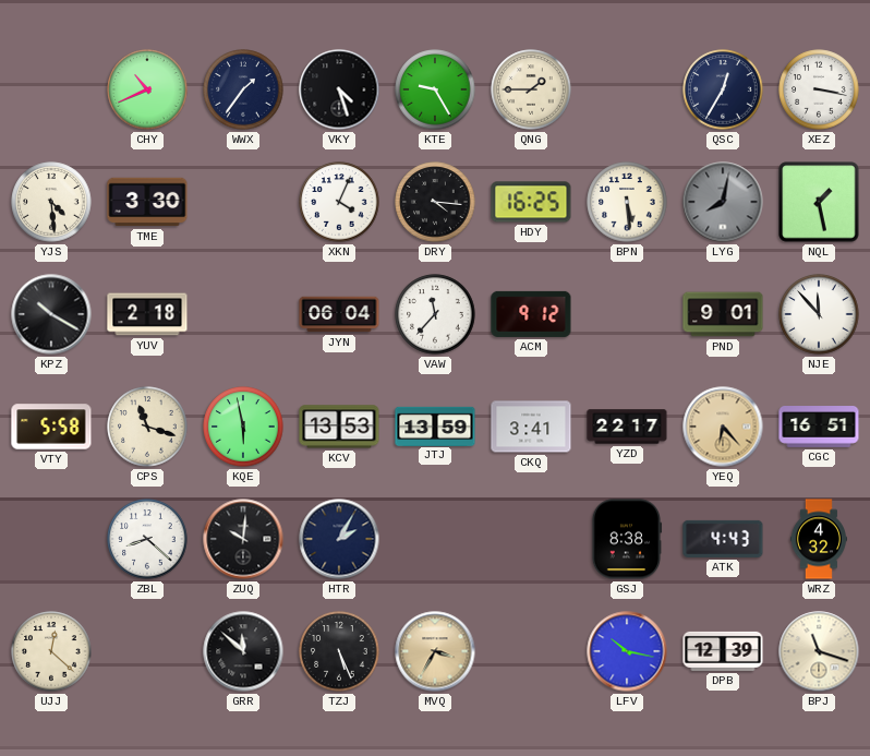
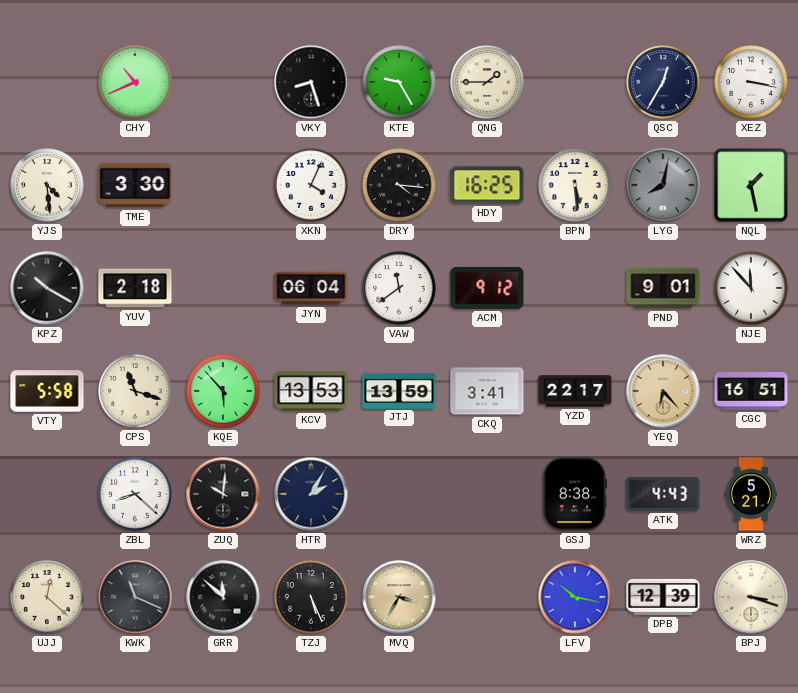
WWX: 1:36 -> none (243, 89)
VKY: 4:27 -> 8:27 (311, 82)
VAW: 11:37 -> 11:39 (399, 288)
KQE: 5:58 -> 5:53 (223, 391)
WRZ: 4:32 -> 5:21 (751, 494)
KWK: none -> 11:19 (135, 597)
BPJ: 11:18 -> 3:18 (751, 597)
